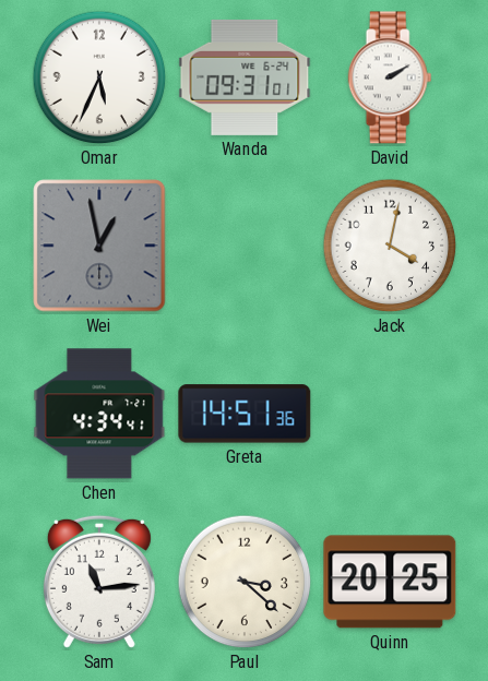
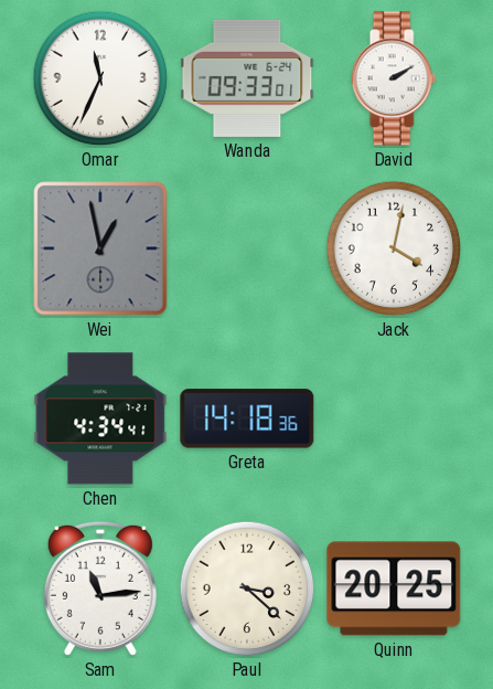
Omar: 5:34 -> 11:34 (100, 78)
Wanda: 09:31 -> 09:33 (247, 78)
Greta: 14:51 -> 14:18 (247, 418)
